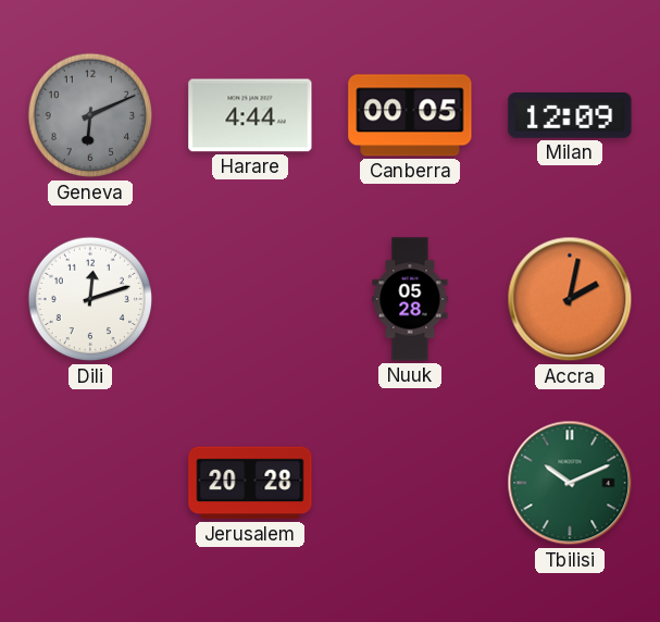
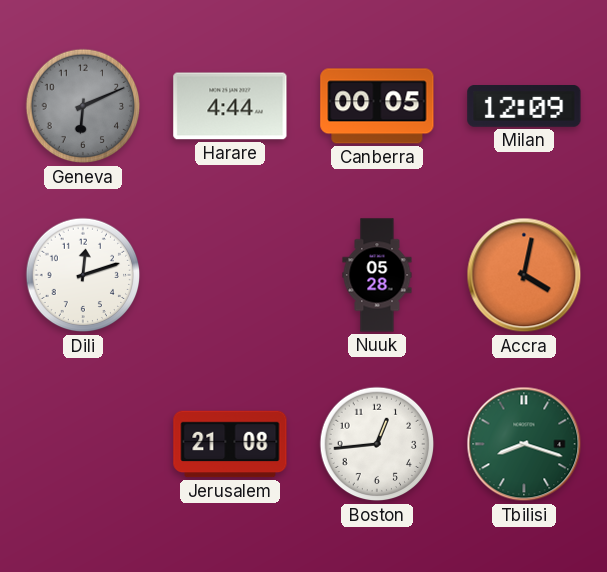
Accra: 2:02 -> 4:02 (524, 275)
Jerusalem: 20:28 -> 21:08 (230, 444)
Boston: none -> 12:44 (377, 444)
Tbilisi: 10:11 -> 8:18 (524, 444)
